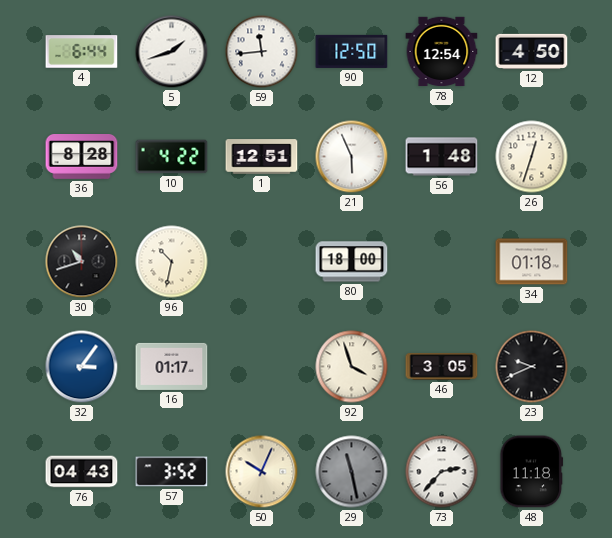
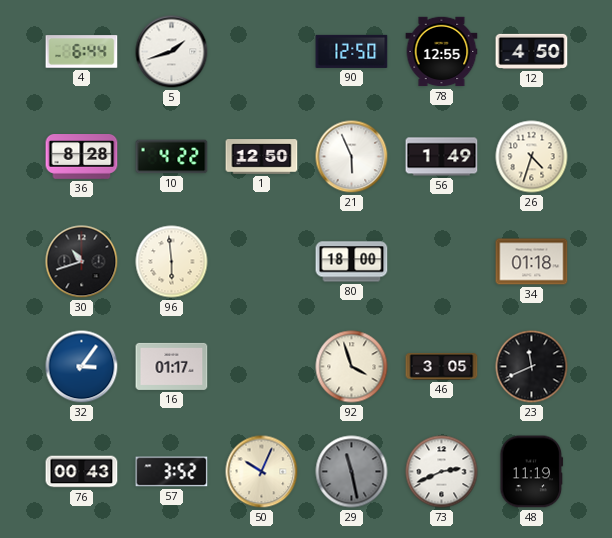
59: 11:44 -> none (262, 52)
78: 12:54 -> 12:55 (442, 52)
1: 12:51 -> 12:50 (262, 157)
56: 1:48 -> 1:49 (442, 157)
26: 12:33 -> 4:33 (532, 157)
96: 10:32 -> 5:59 (172, 262)
23: 9:41 -> 11:41 (532, 367)
76: 04:43 -> 00:43 (82, 472)
73: 2:37 -> 2:41 (442, 472)
48: 11:18 -> 11:19 (532, 472)
